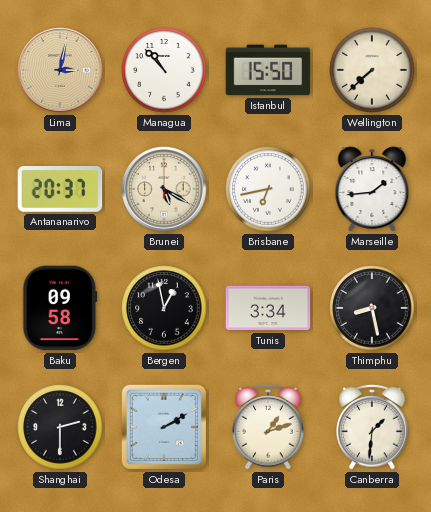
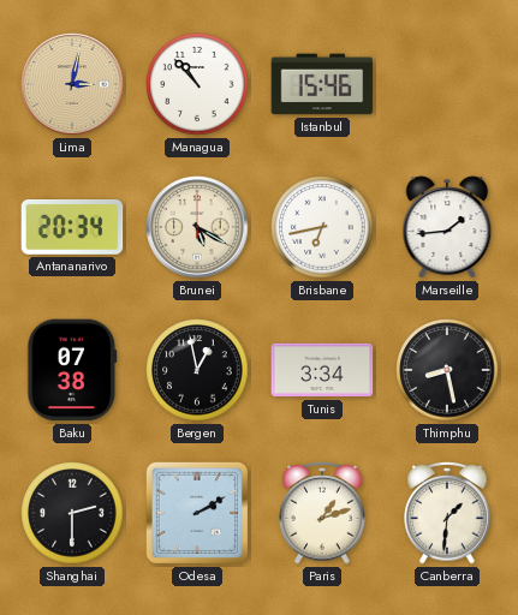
Istanbul: 15:50 -> 15:46 (322, 84)
Wellington: 7:38 -> none (372, 70)
Antananarivo: 20:37 -> 20:34 (72, 227)
Baku: 09:58 -> 07:38 (72, 370)
